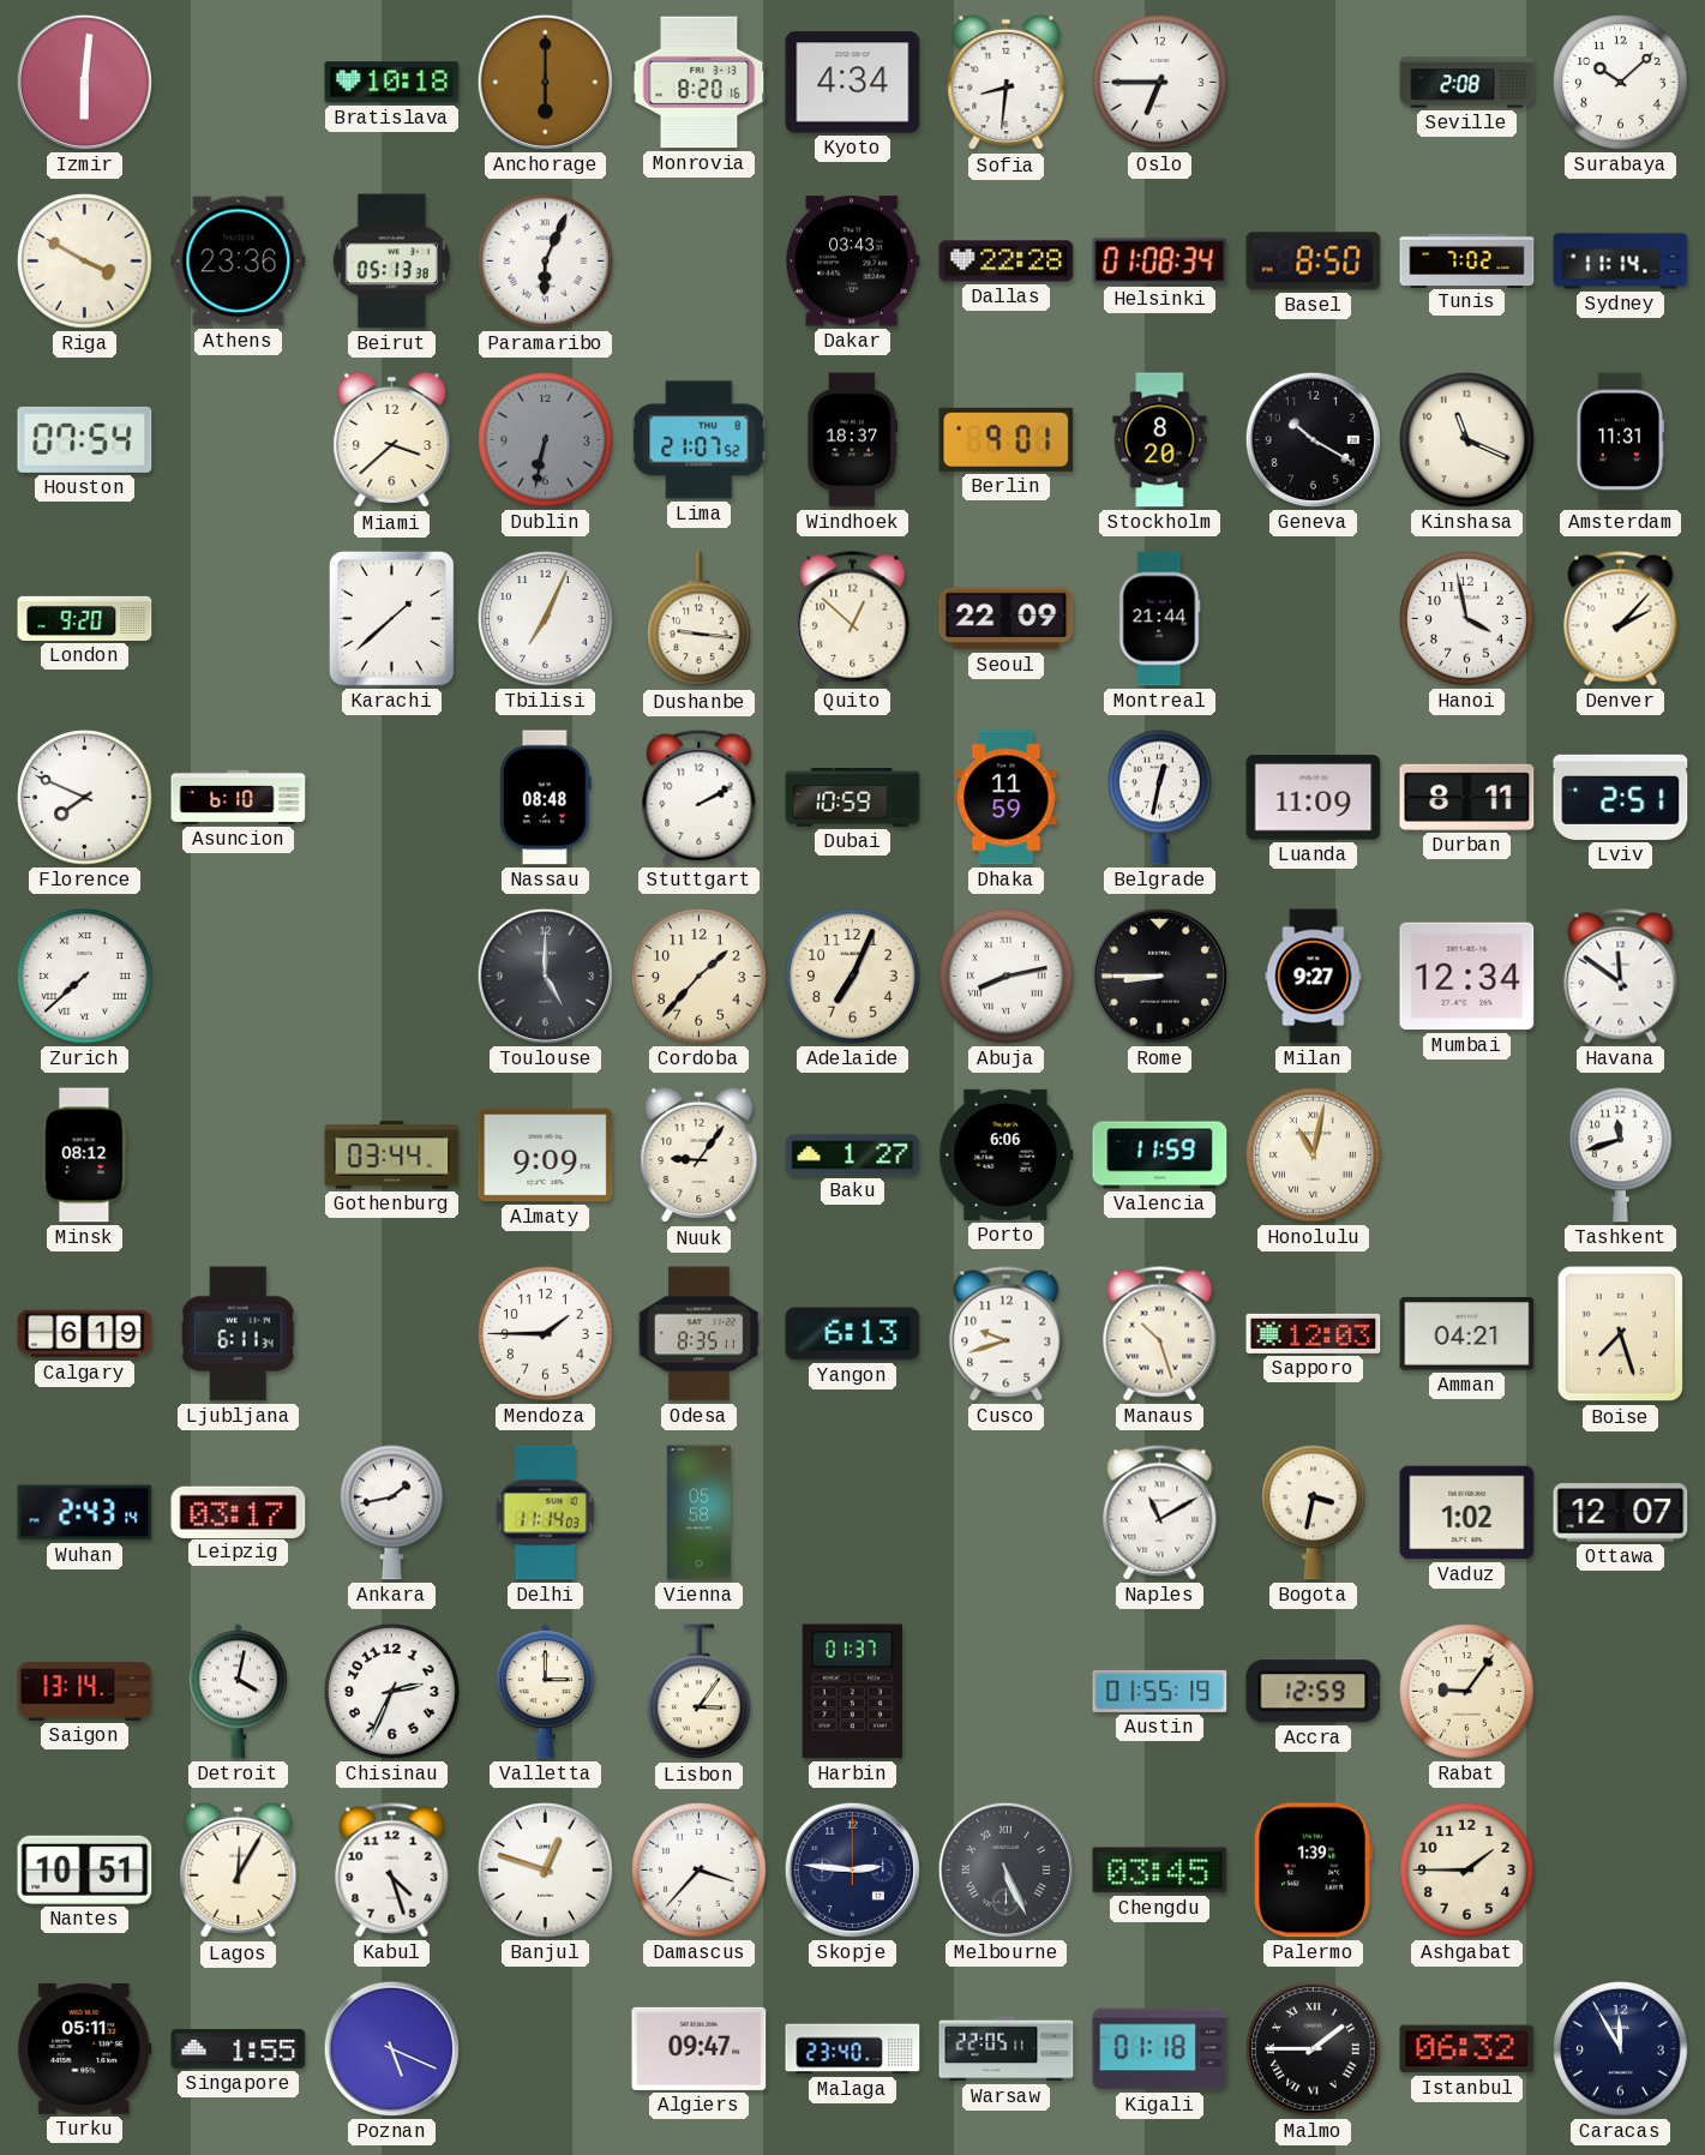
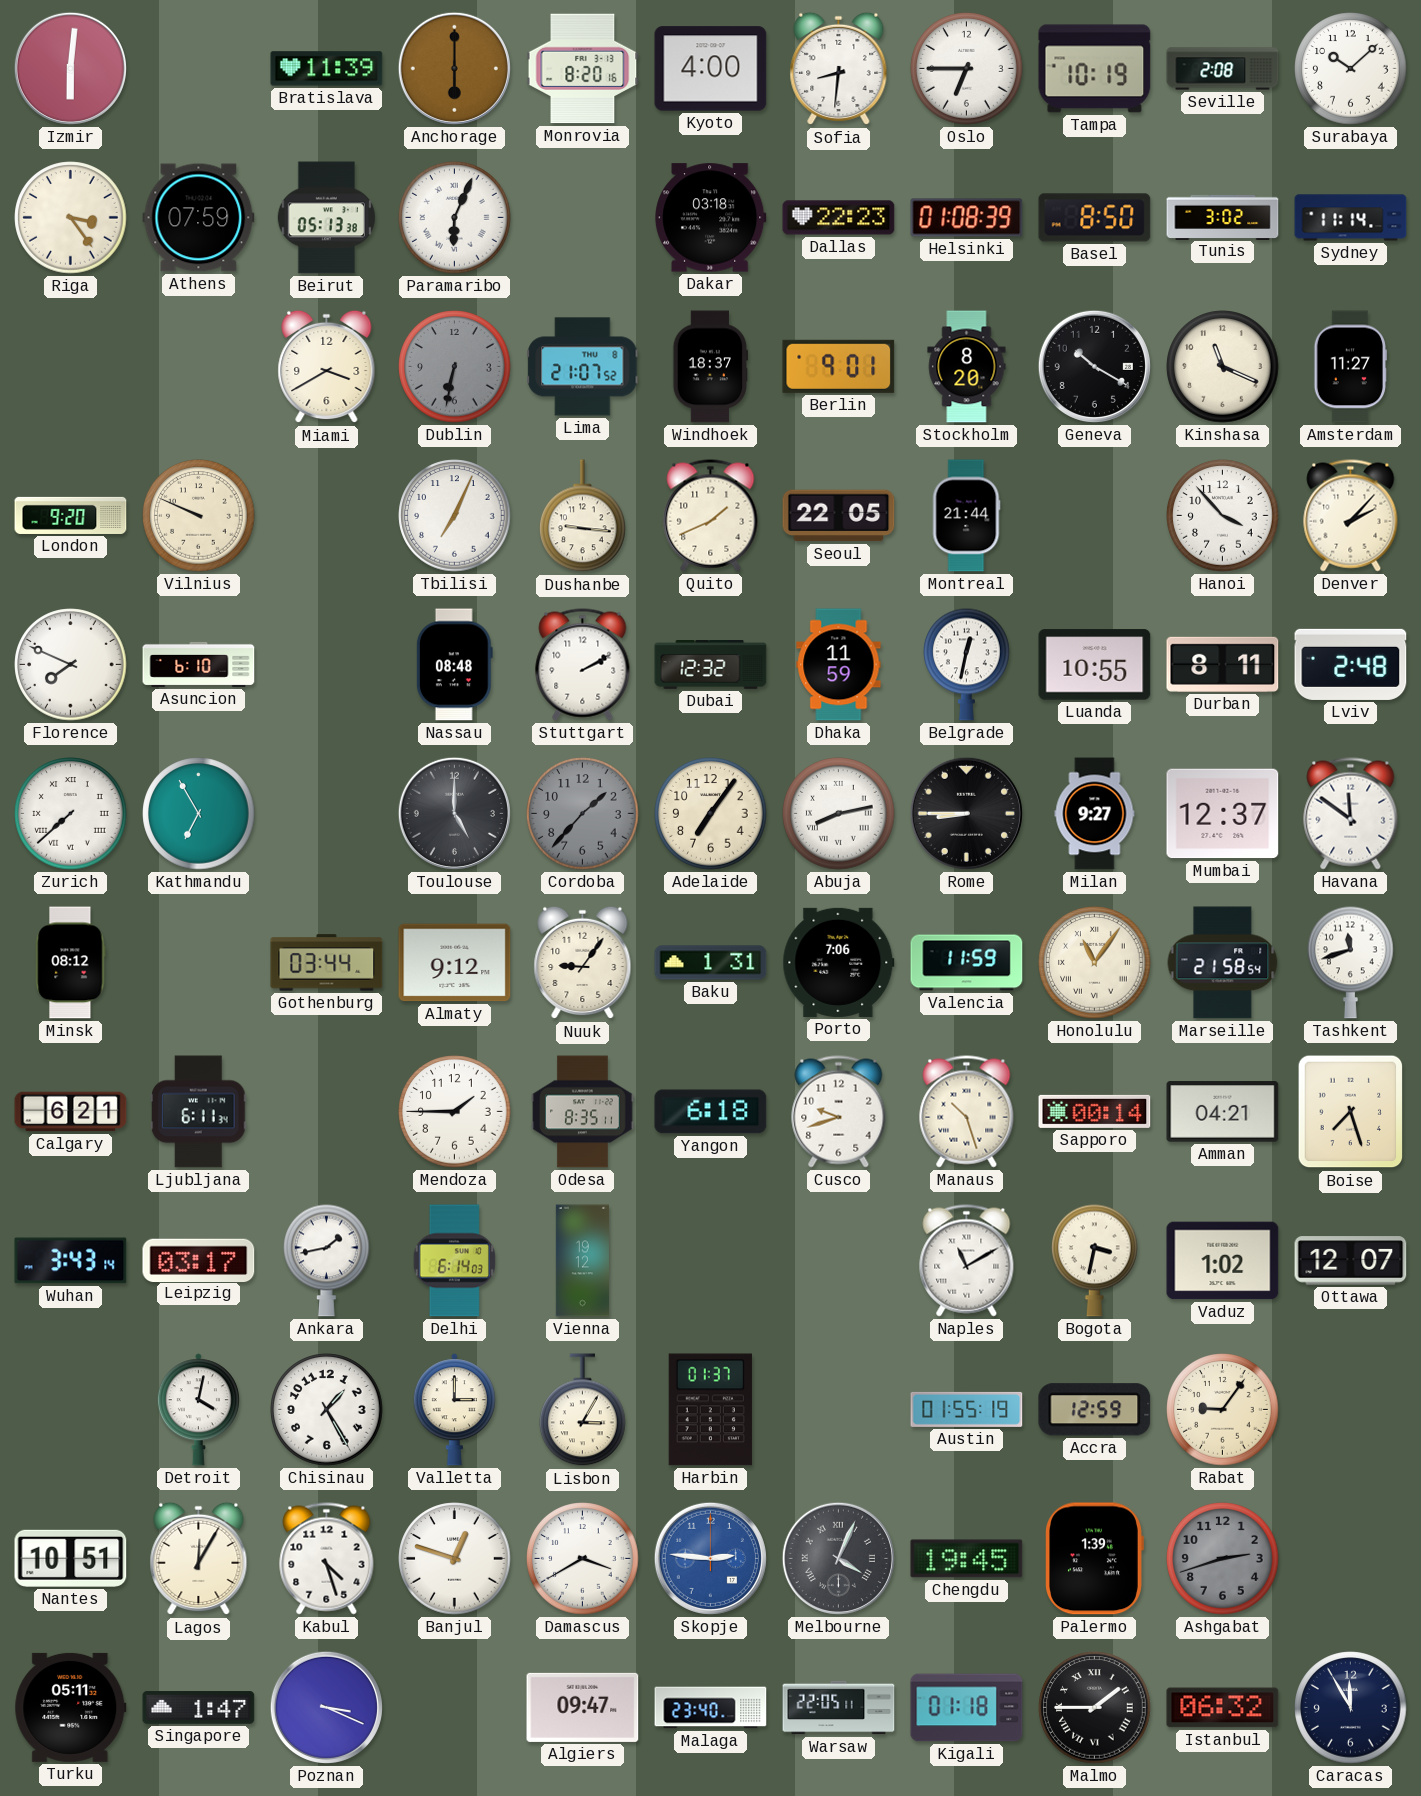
Bratislava: 10:18 -> 11:39 (327, 69)
Kyoto: 4:34 -> 4:00 (711, 69)
Tampa: none -> 10:19 (1095, 69)
Riga: 3:50 -> 3:24 (71, 218)
Athens: 23:36 -> 07:59 (199, 218)
Dakar: 03:43 -> 03:18 (711, 218)
Dallas: 22:28 -> 22:23 (839, 218)
Helsinki: 01:08:34 -> 01:08:39 (967, 218)
Tunis: 7:02 -> 3:02 (1223, 217)
Houston: 07:54 -> none (85, 439)
Miami: 3:38 -> 3:40 (327, 367)
Amsterdam: 11:31 -> 11:27 (1350, 367)
Vilnius: none -> 9:49 (199, 516)
Karachi: 1:38 -> none (391, 618)
Quito: 12:52 -> 1:41 (711, 516)
Seoul: 22:09 -> 22:05 (839, 516)
Hanoi: 3:58 -> 3:53 (1223, 516)
Dubai: 10:59 -> 12:32 (711, 665)
Luanda: 11:09 -> 10:55 (1095, 665)
Lviv: 2:51 -> 2:48 (1351, 664)
Kathmandu: none -> 6:55 (199, 814)
Cordoba dial: cream -> grey (583, 814)
Adelaide: 7:04 -> 7:06 (711, 814)
Mumbai: 12:34 -> 12:37 (1223, 814)
Almaty: 9:09 -> 9:12 (455, 963)
Baku: 1:27 -> 1:31 (711, 963)
Porto: 6:06 -> 7:06 (839, 962)
Honolulu: 11:02 -> 11:06 (1095, 963)
Marseille: none -> 21:58 (1223, 963)
Calgary: 6:19 -> 6:21 (71, 1112)
Yangon: 6:13 -> 6:18 (711, 1112)
Sapporo: 12:03 -> 00:14 (1095, 1111)
Wuhan: 2:43 -> 3:43 (71, 1261)
Delhi: 11:14 -> 6:14 (454, 1261)
Vienna: 05:58 -> 19:12 (582, 1261)
Saigon: 13:14 -> none (85, 1691)
Chisinau: 2:34 -> 1:25 (327, 1410)
Lisbon: 3:06 -> 3:05 (583, 1410)
Damascus: 3:37 -> 3:40 (583, 1559)
Skopje dial: navy -> blue (710, 1558)
Melbourne: 5:26 -> 4:04 (838, 1558)
Chengdu: 03:45 -> 19:45 (967, 1559)
Ashgabat: 1:45 -> 2:42 (1223, 1559)
Ashgabat dial: cream -> grey (1223, 1559)
Singapore: 1:55 -> 1:47 (199, 1708)
Poznan: 5:19 -> 3:19 (326, 1707)
